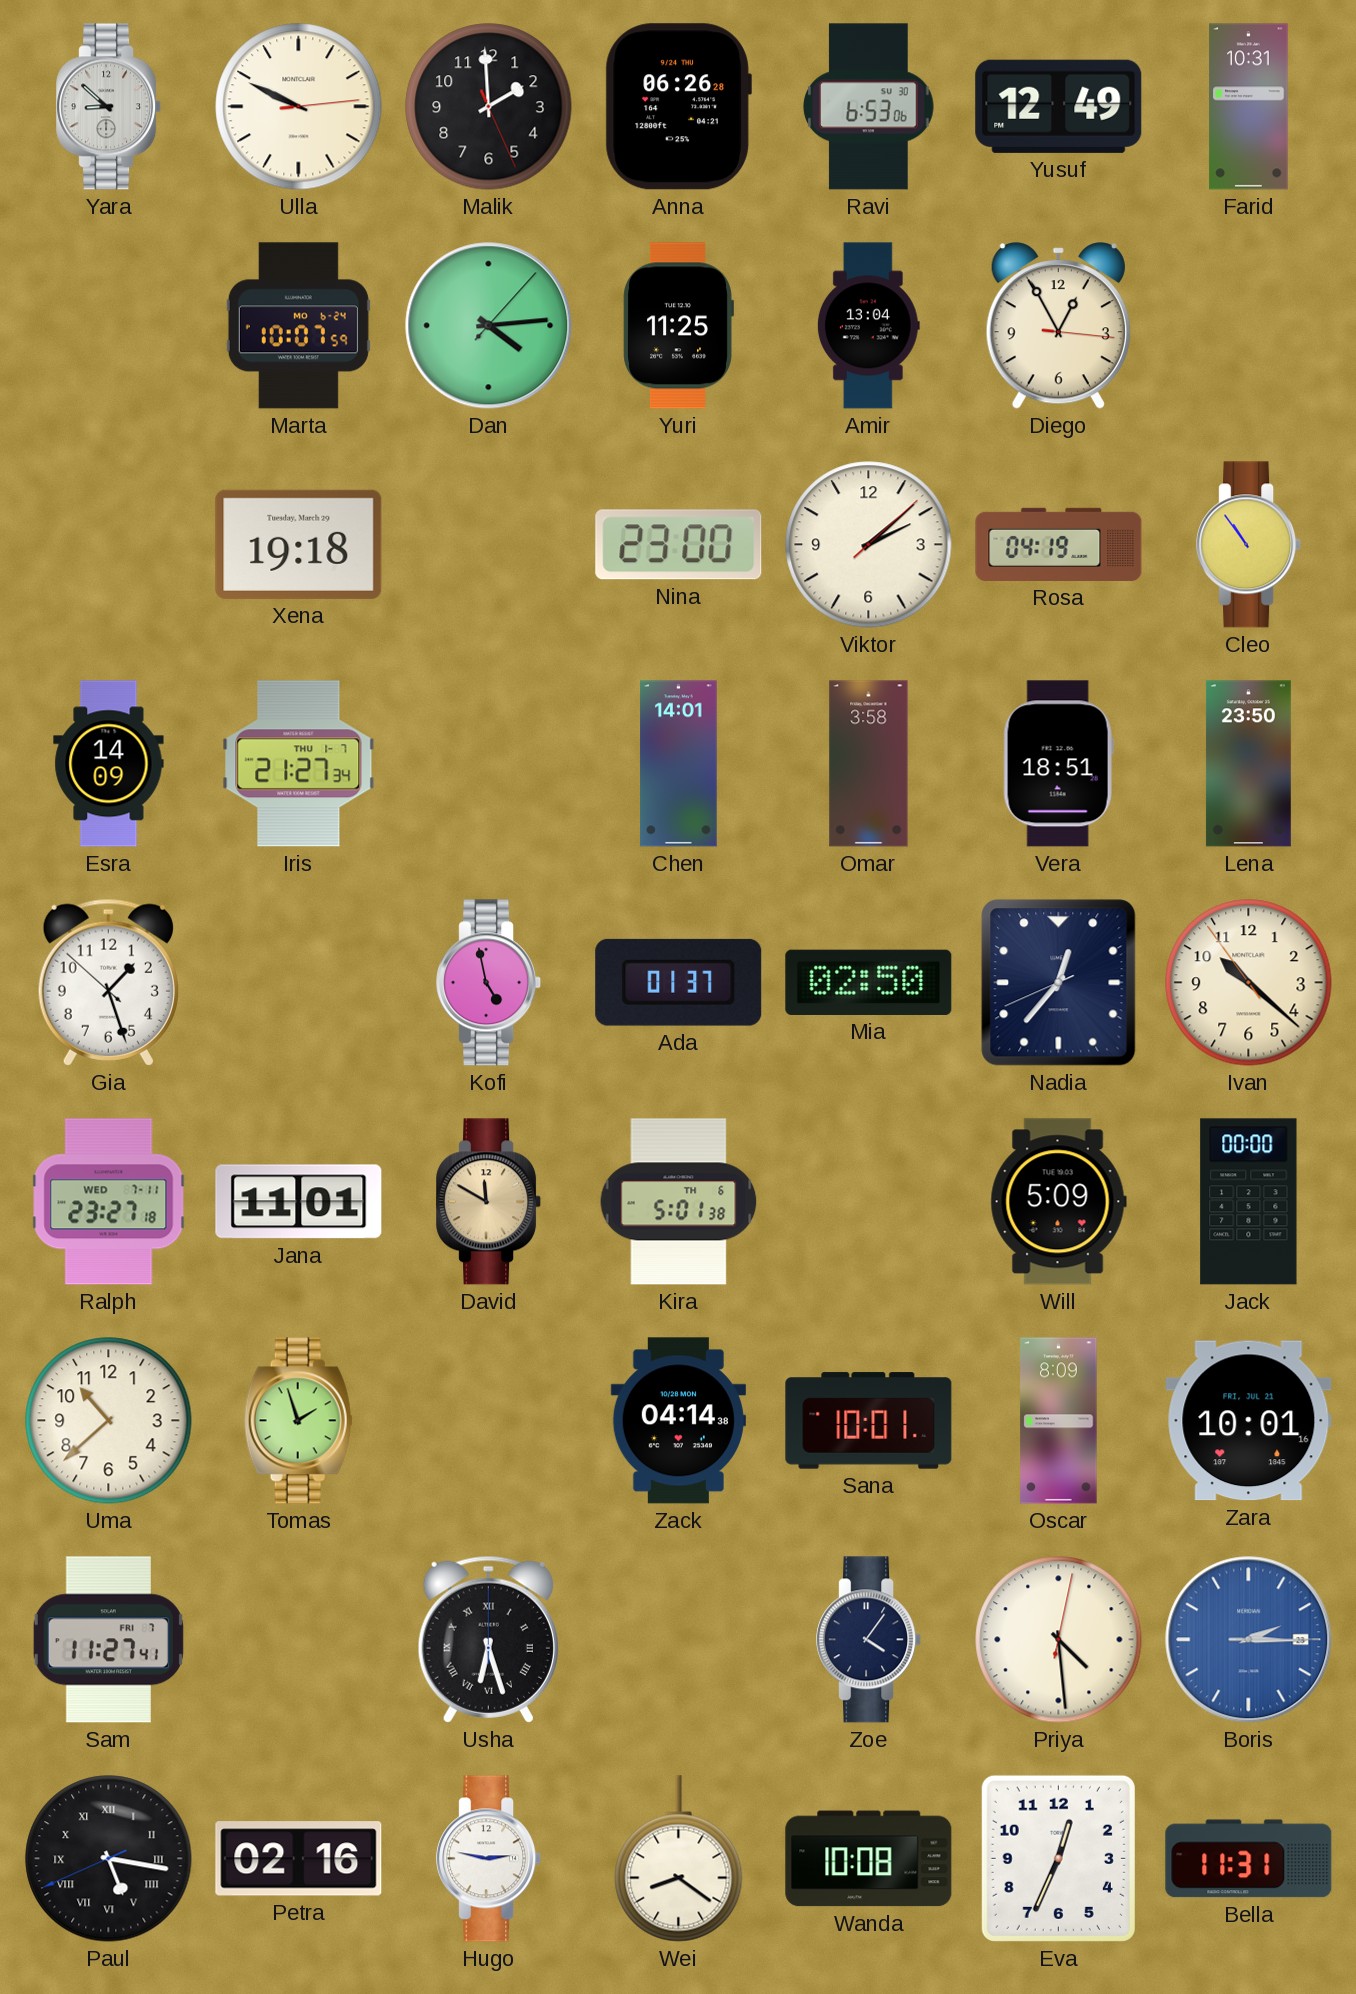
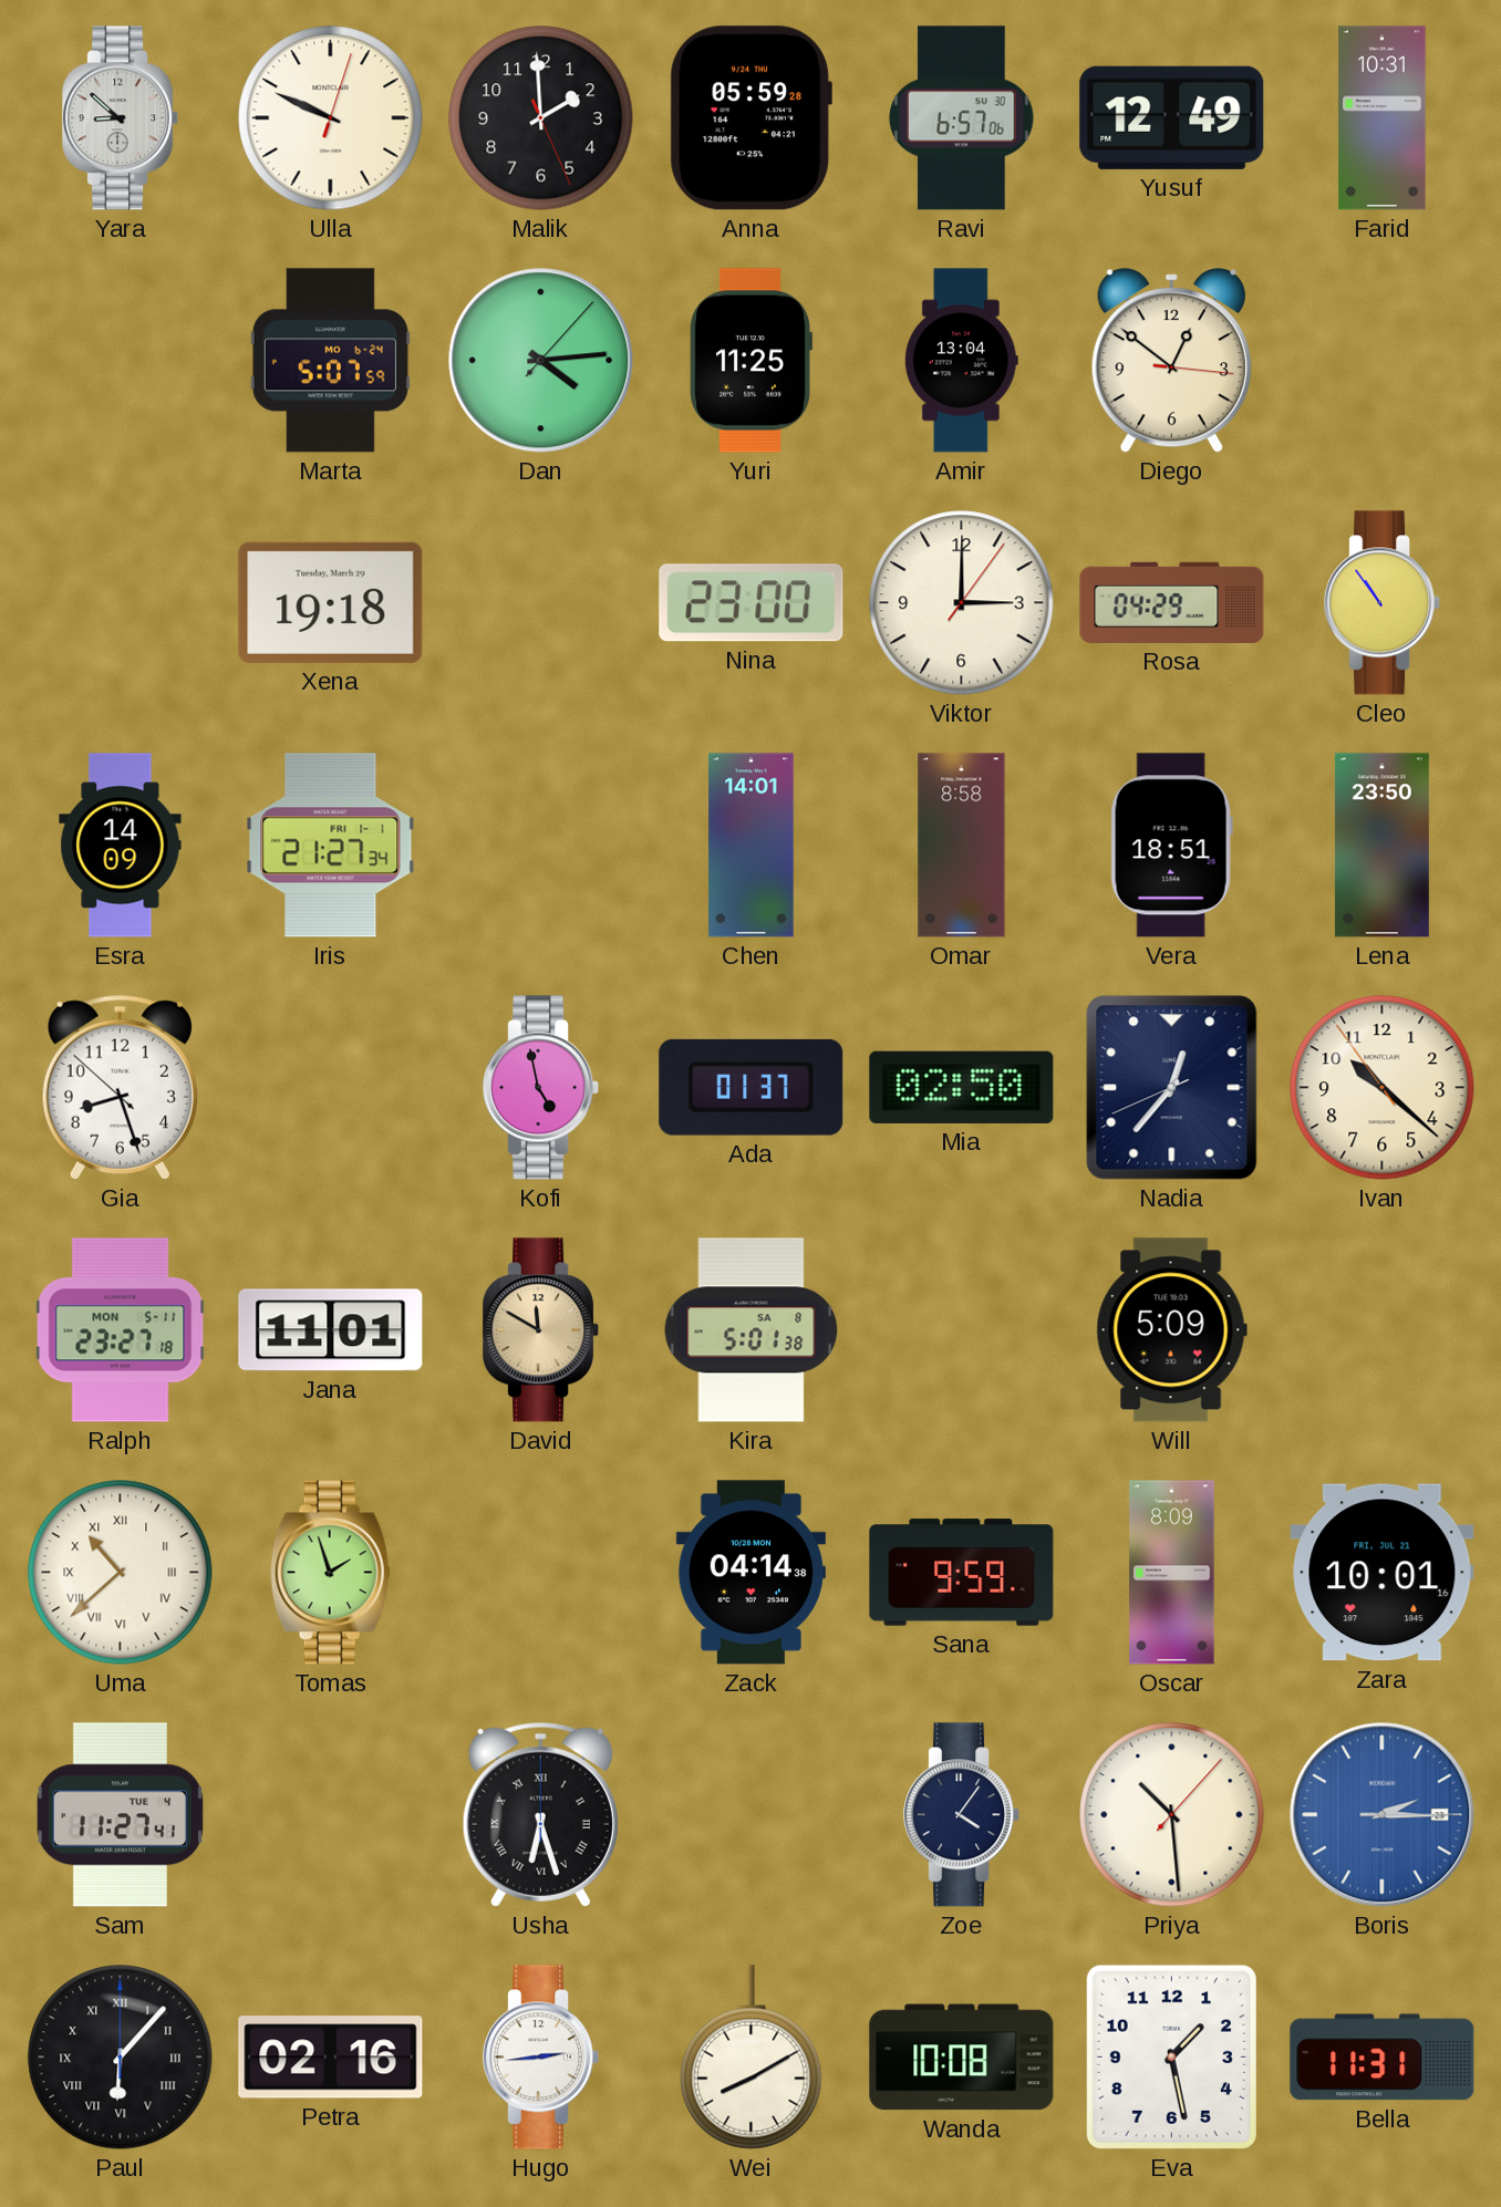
Ulla: 9:49:14 -> 9:49:03 (331, 118)
Anna: 06:26 -> 05:59 (750, 118)
Ravi: 6:53 -> 6:57 (962, 118)
Marta: 10:07 -> 5:07 (330, 361)
Diego: 12:55 -> 12:51 (1171, 361)
Viktor: 2:08 -> 3:00 (962, 603)
Rosa: 04:19 -> 04:29 (1172, 602)
Iris date: THU 1-7 -> FRI 1-1 (331, 846)
Omar: 3:58 -> 8:58 (962, 846)
Gia: 1:26 -> 8:26 (120, 1087)
Ralph date: WED 7-11 -> MON 5-11 (121, 1330)
Kira date: TH 6 -> SA 8 (752, 1330)
Jack: 00:00 -> none (1249, 1202)
Uma numerals: Arabic -> Roman (121, 1573)
Sana: 10:01 -> 9:59 (962, 1573)
Sam date: FRI 7 -> TUE 4 (120, 1815)
Priya: 4:29 -> 10:29 (1172, 1815)
Paul: 5:16 -> 6:07 (121, 2058)
Hugo: 2:47 -> 2:44 (541, 2058)
Wei: 8:21 -> 8:10 (752, 2058)
Eva: 12:34 -> 1:28 (1171, 2056)
